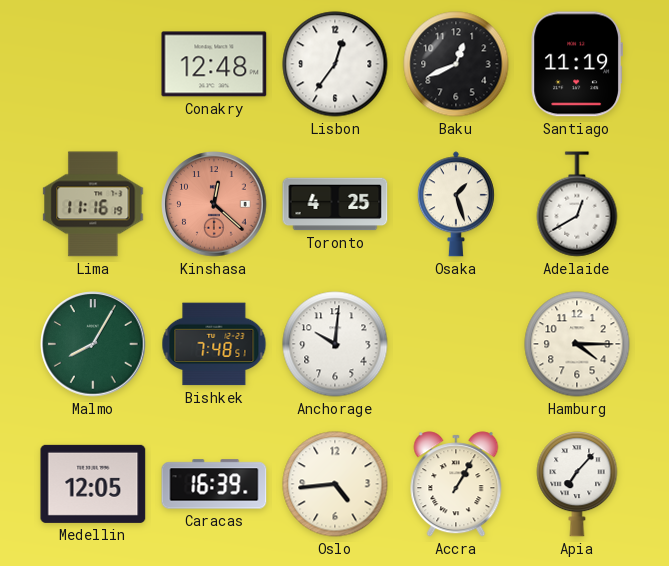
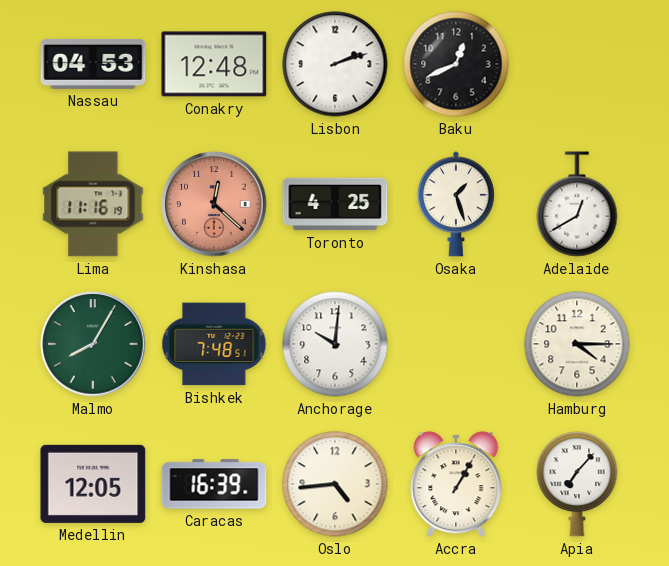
Nassau: none -> 04:53 (93, 64)
Lisbon: 12:36 -> 2:12 (335, 64)
Santiago: 11:19 -> none (576, 64)
